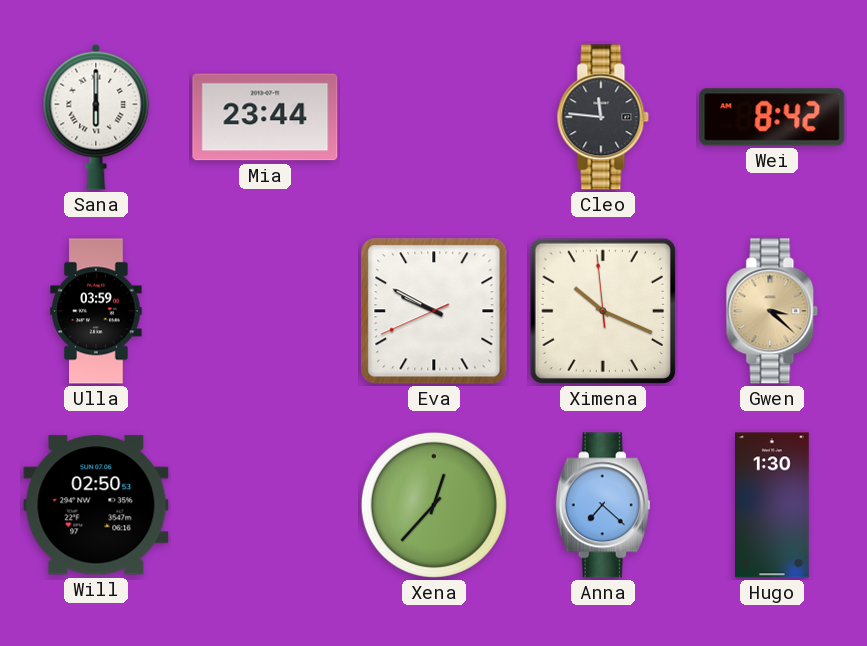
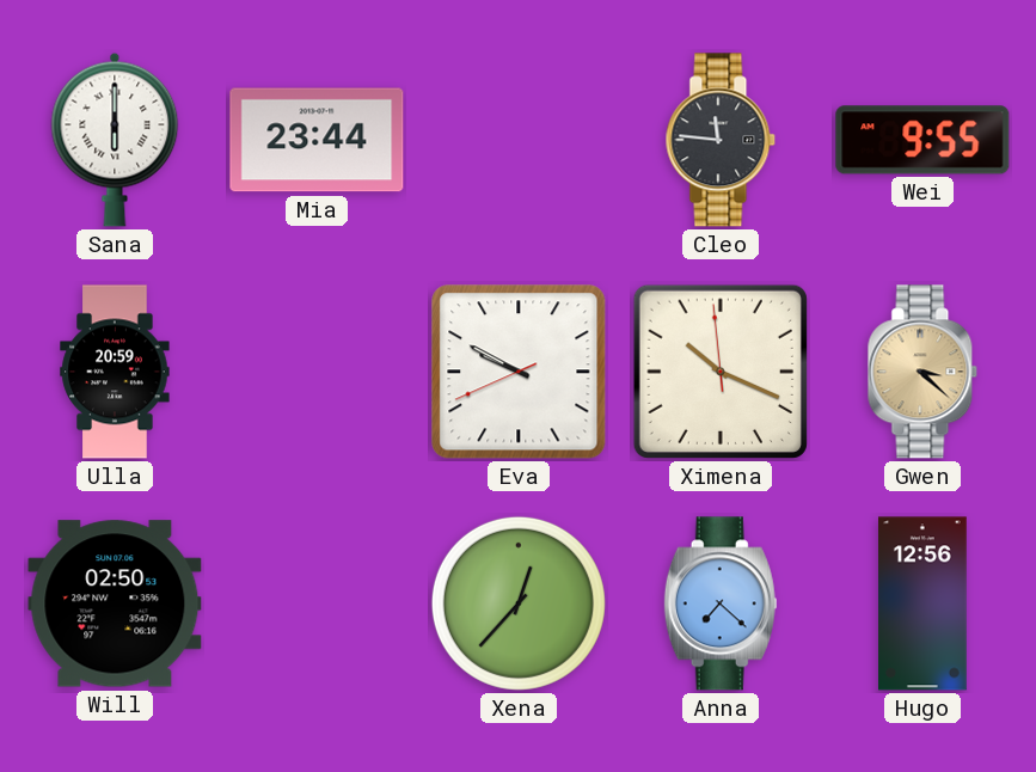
Wei: 8:42 -> 9:55 (922, 140)
Ulla: 03:59 -> 20:59 (115, 372)
Hugo: 1:30 -> 12:56 (924, 603)
